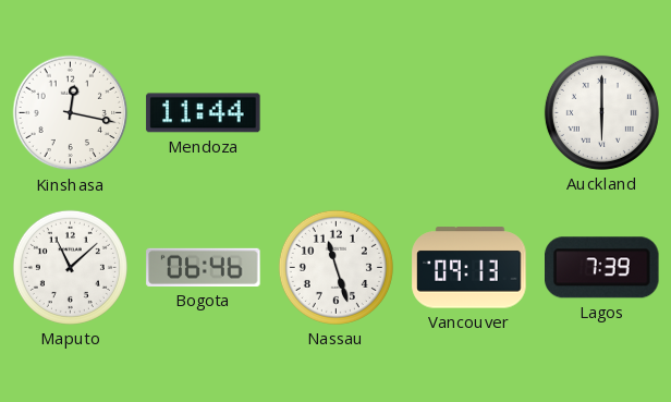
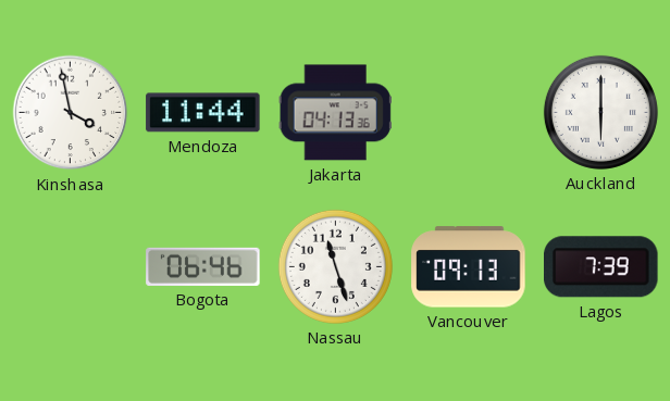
Kinshasa: 12:17 -> 3:58 (71, 113)
Jakarta: none -> 04:13 (335, 113)
Maputo: 11:08 -> none (70, 267)
